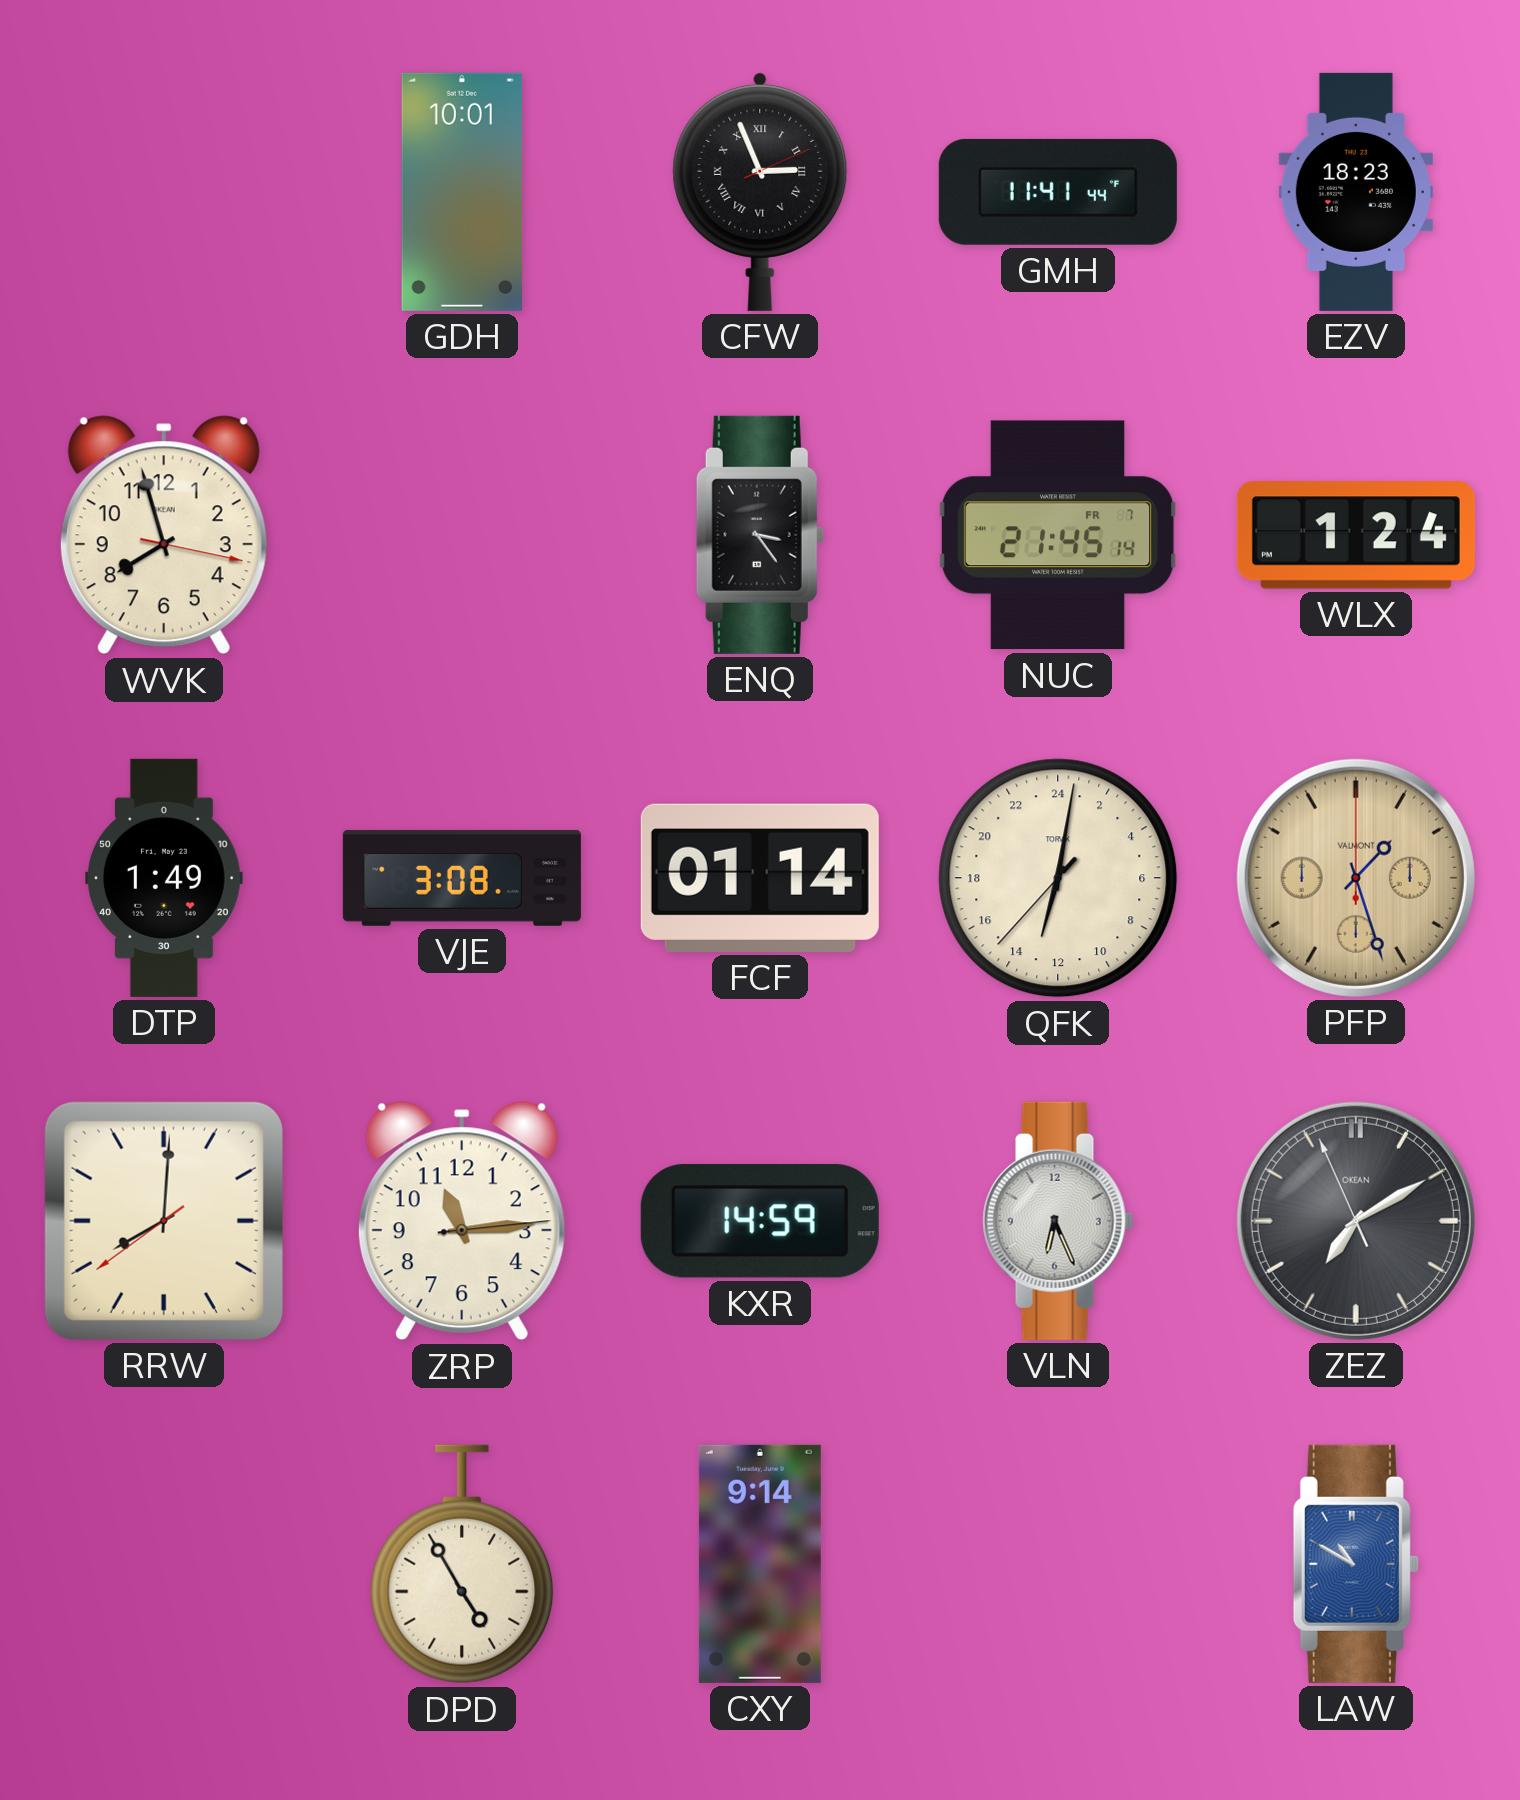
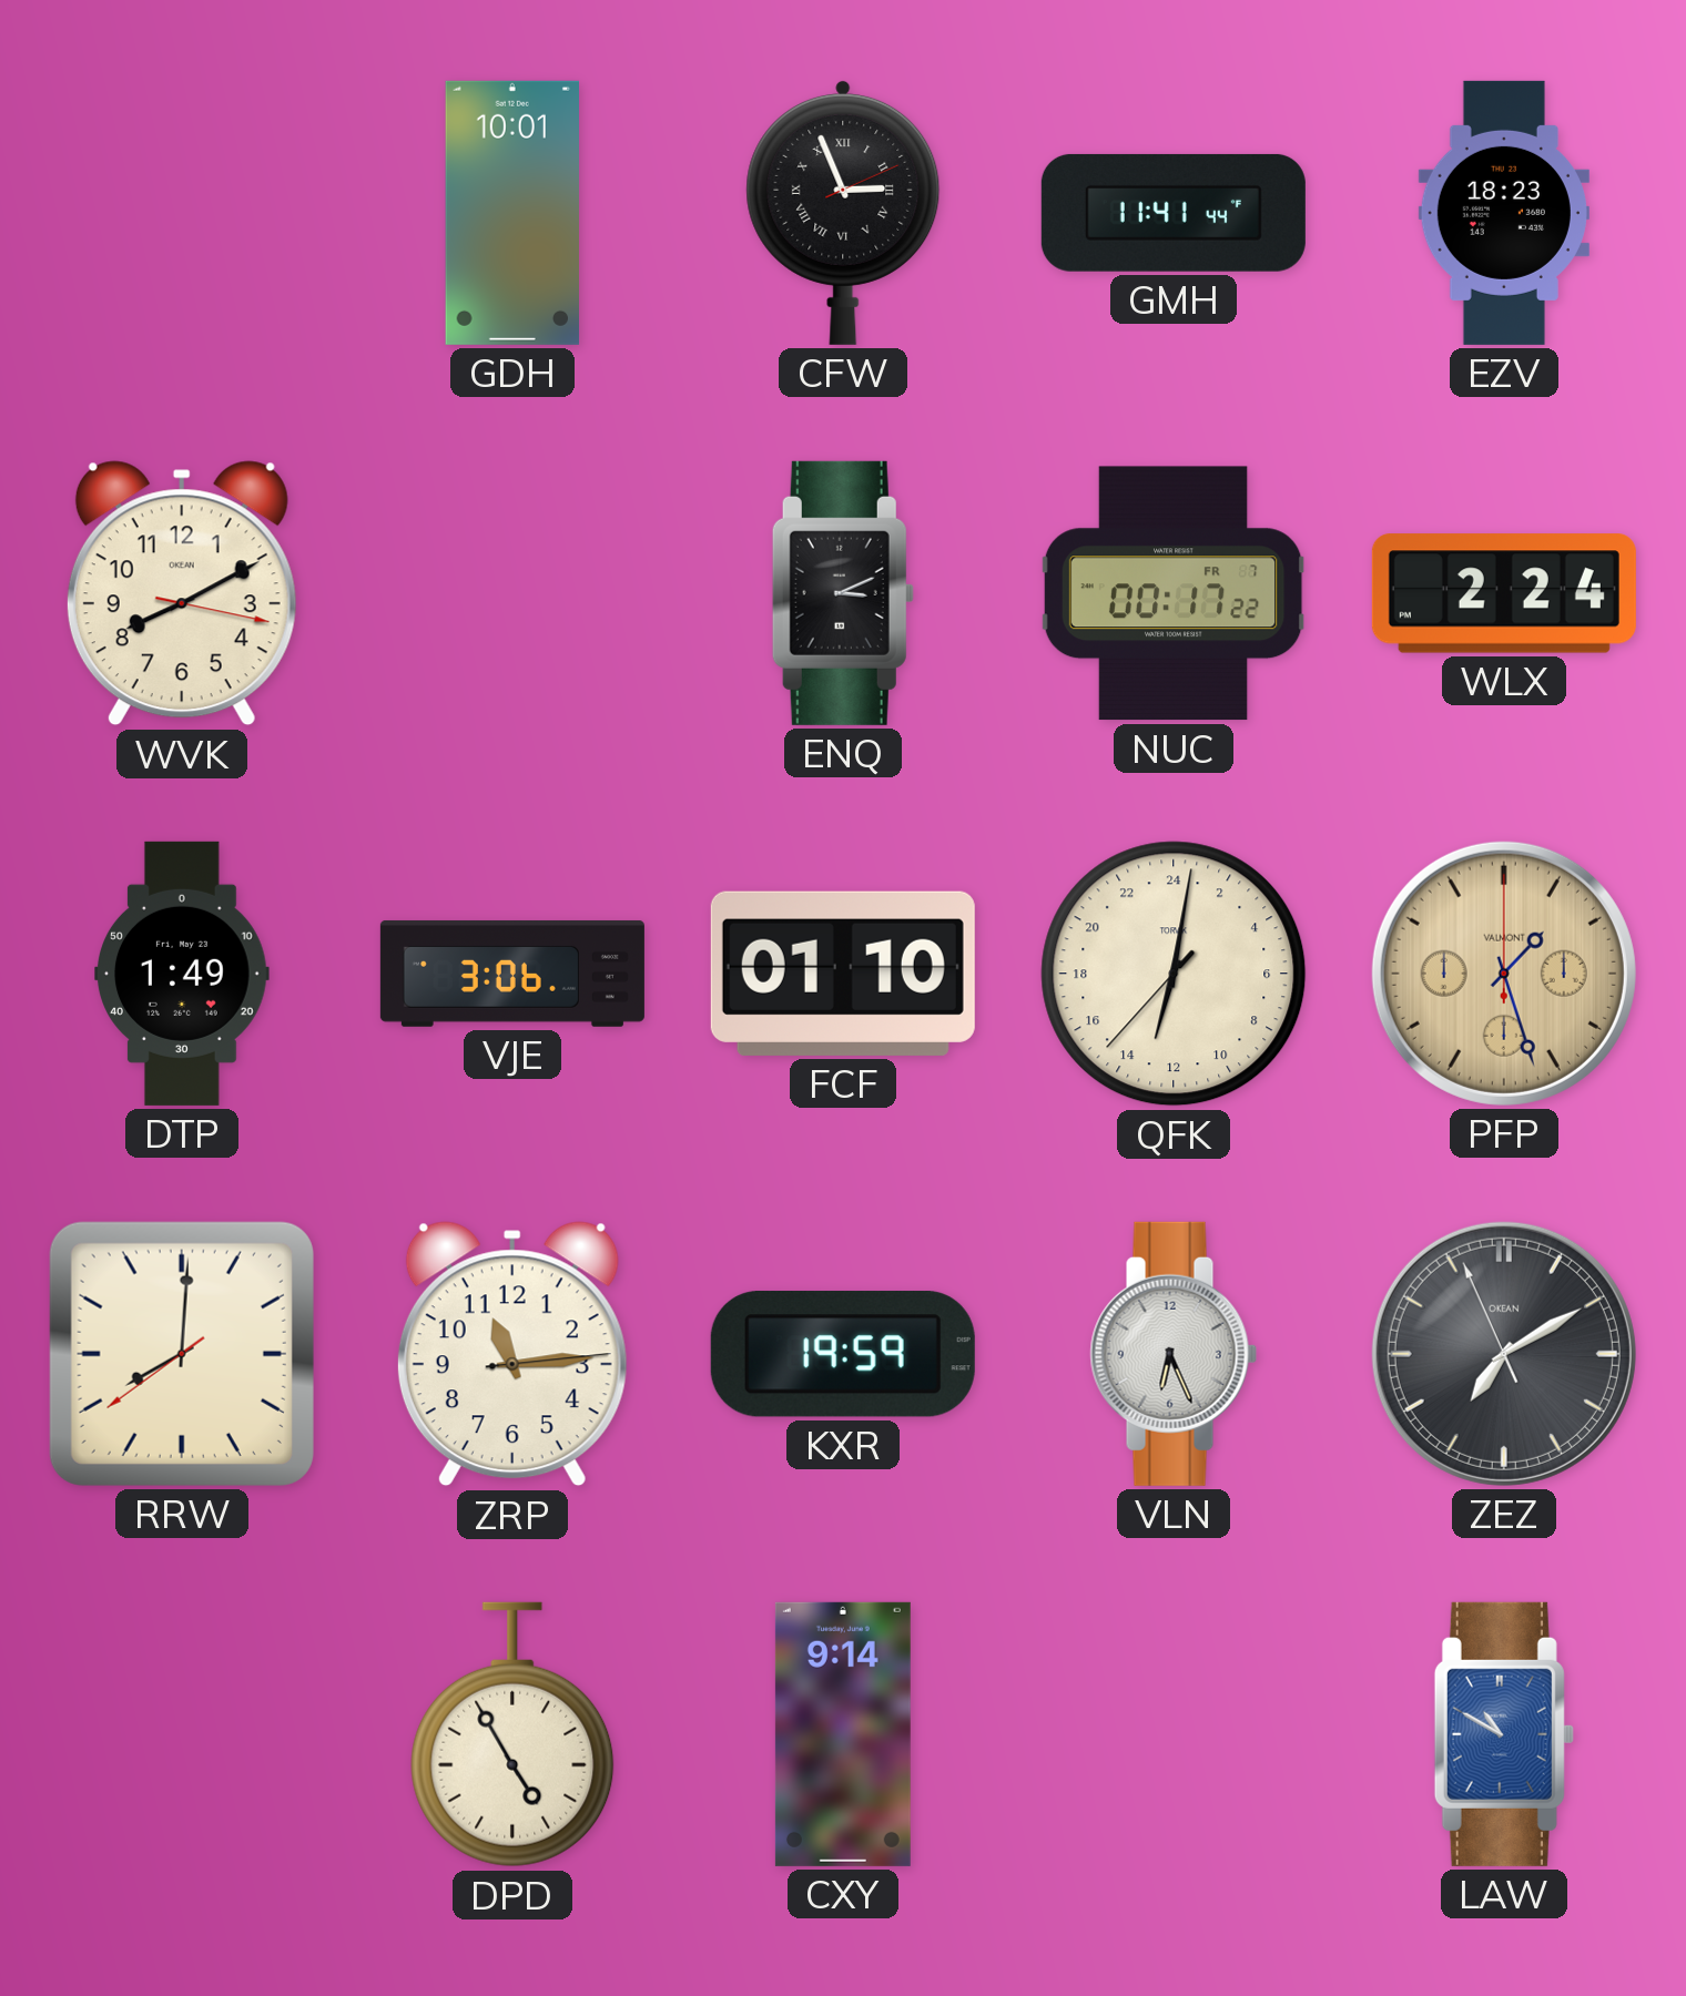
WVK: 7:57 -> 8:10 (182, 593)
ENQ: 3:24 -> 3:11 (843, 593)
NUC: 21:45 -> 00:17 (1174, 593)
WLX: 1:24 -> 2:24 (1504, 593)
VJE: 3:08 -> 3:06 (512, 974)
FCF: 01:14 -> 01:10 (843, 974)
KXR: 14:59 -> 19:59 (843, 1354)
